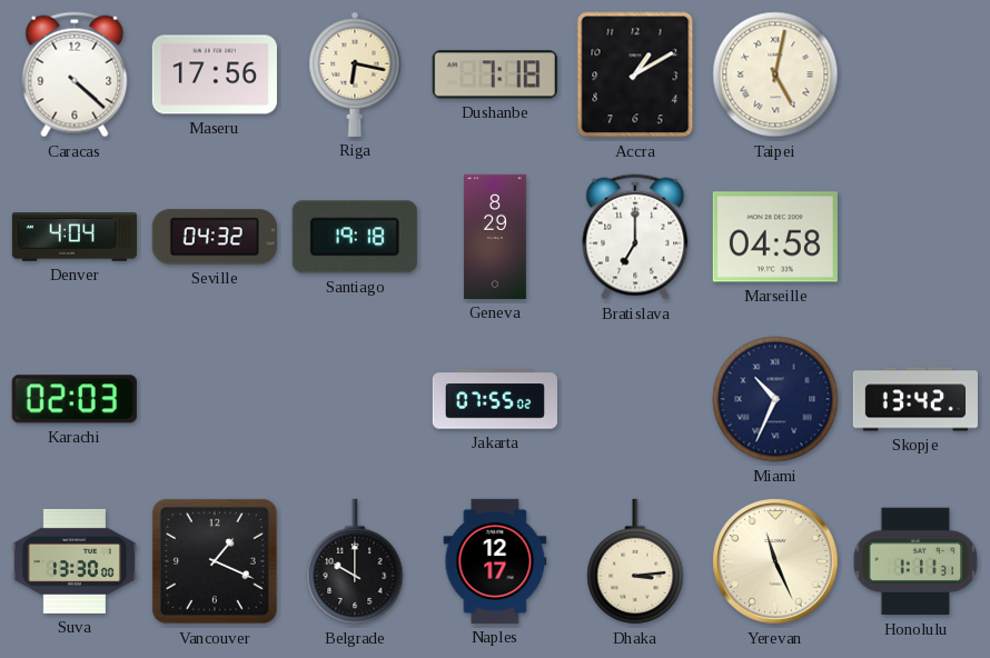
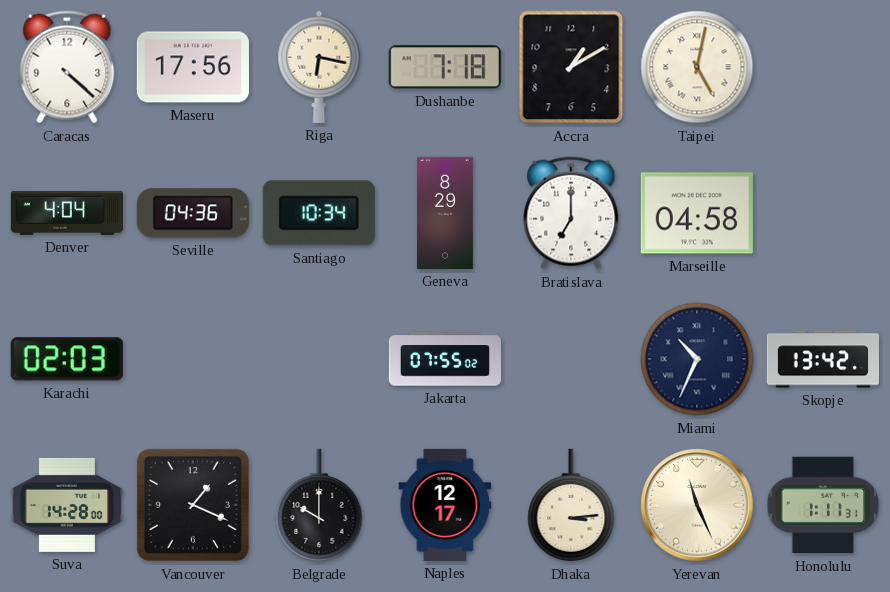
Seville: 04:32 -> 04:36 (193, 213)
Santiago: 19:18 -> 10:34 (319, 213)
Suva: 13:30 -> 14:28 (67, 505)
